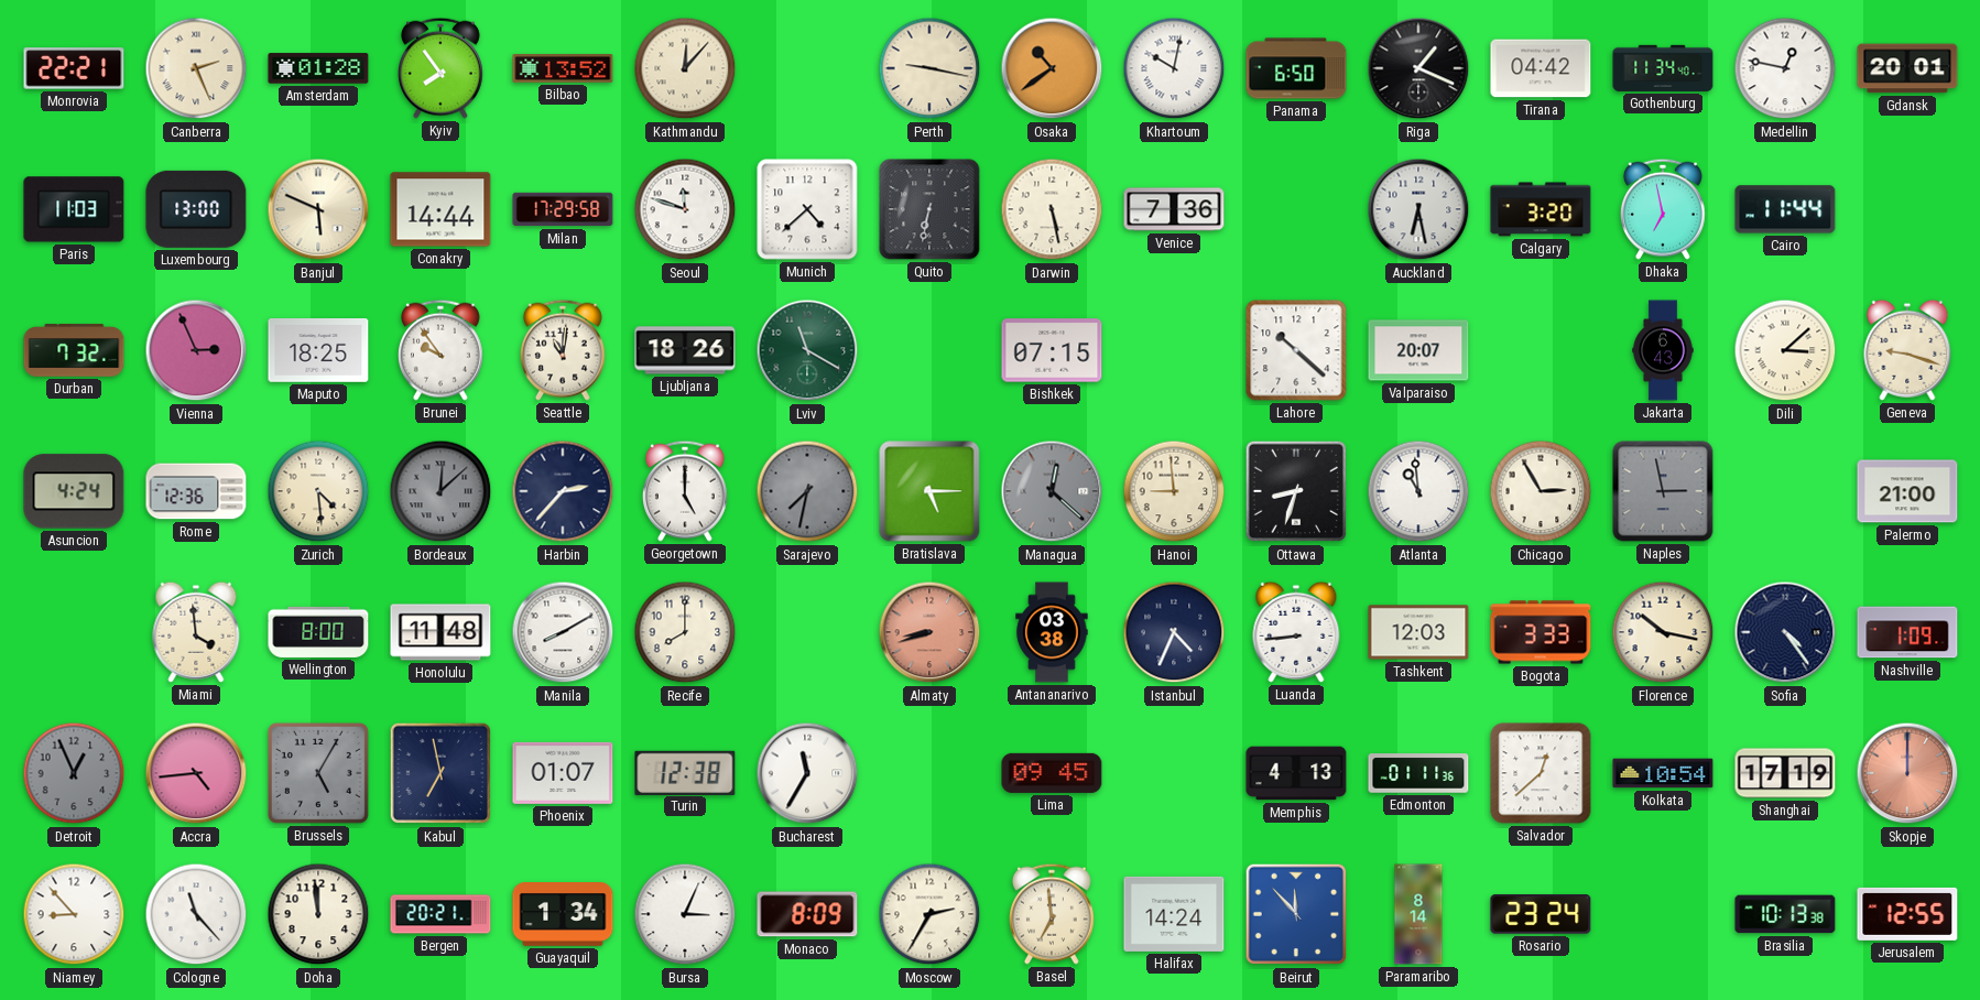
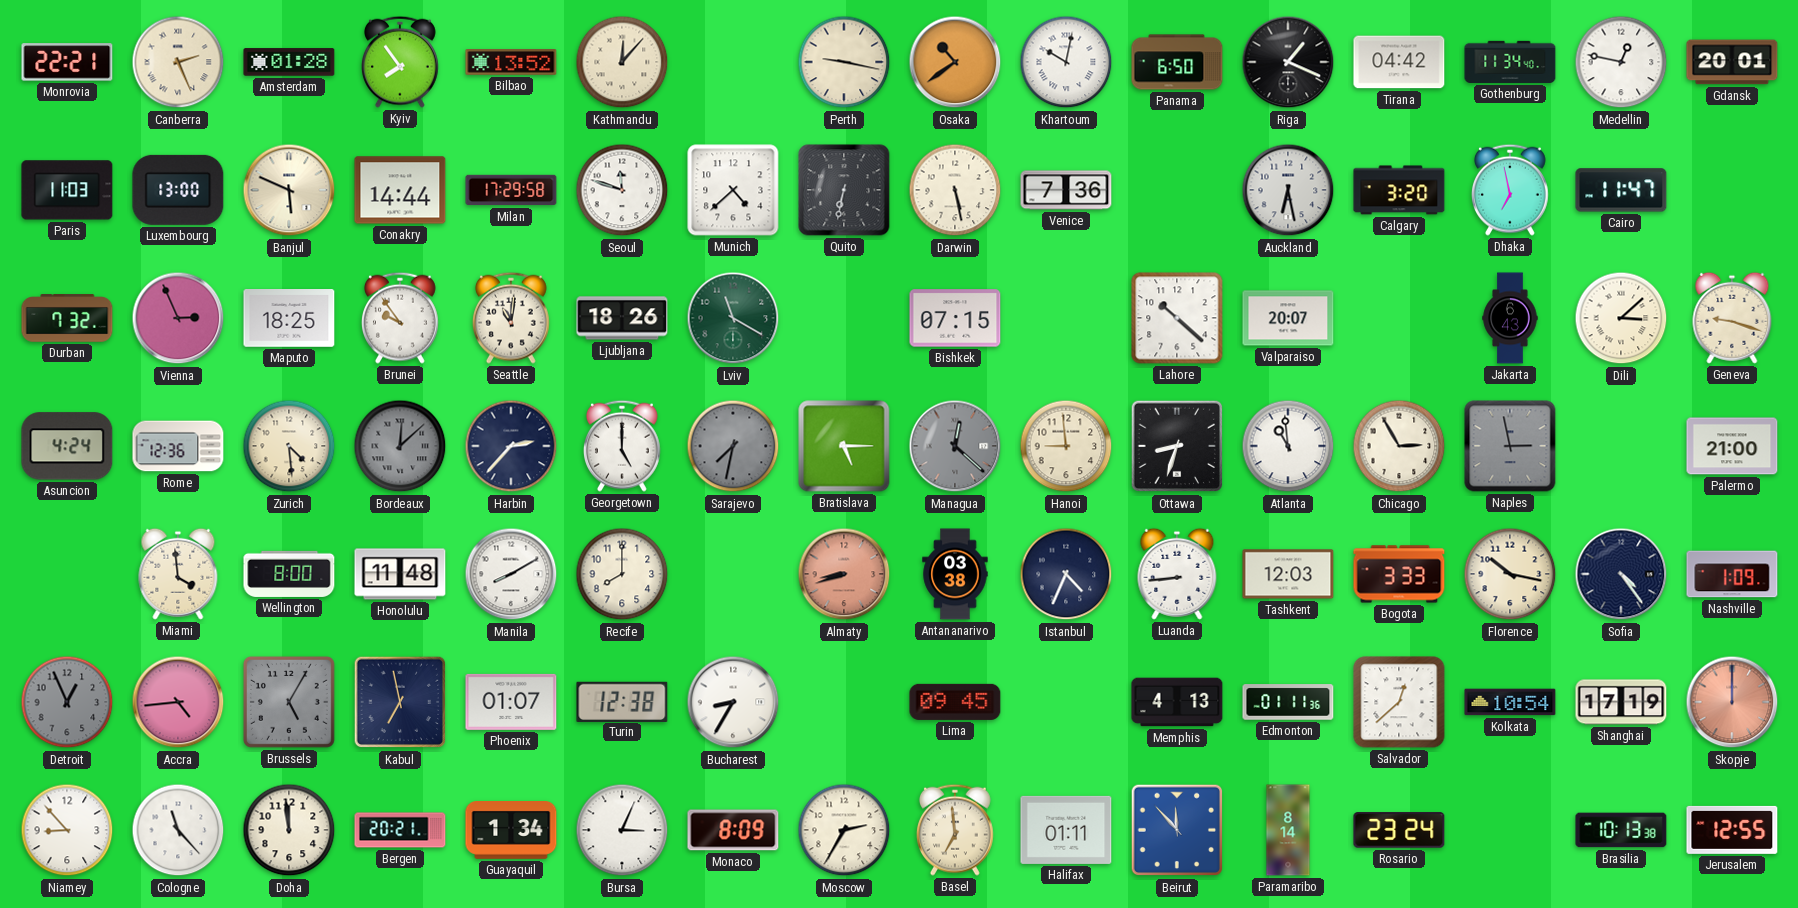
Cairo: 11:44 -> 11:47 (1621, 190)
Bucharest: 11:35 -> 8:35 (733, 702)
Halifax: 14:24 -> 01:11 (1066, 830)
